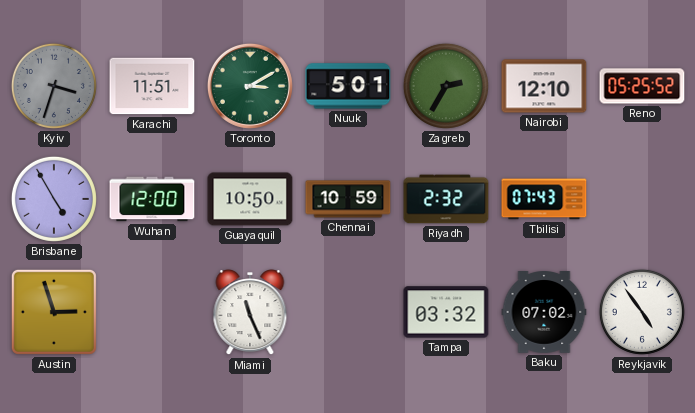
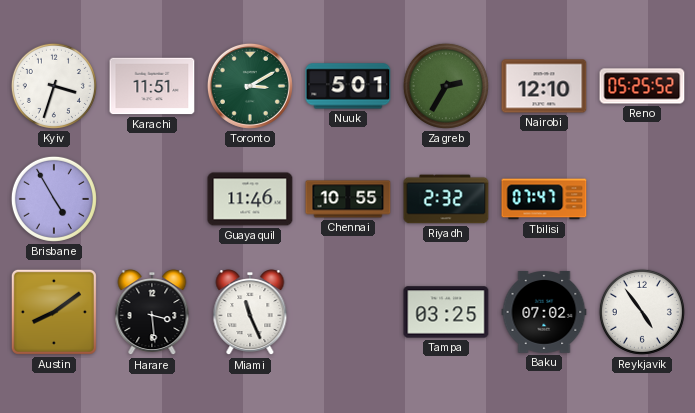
Kyiv dial: grey -> white (54, 86)
Wuhan: 12:00 -> none (152, 199)
Guayaquil: 10:50 -> 11:46 (250, 199)
Chennai: 10:59 -> 10:55 (348, 199)
Tbilisi: 07:43 -> 07:47 (544, 199)
Austin: 2:57 -> 8:09 (54, 312)
Harare: none -> 3:29 (152, 313)
Tampa: 03:32 -> 03:25 (446, 312)
